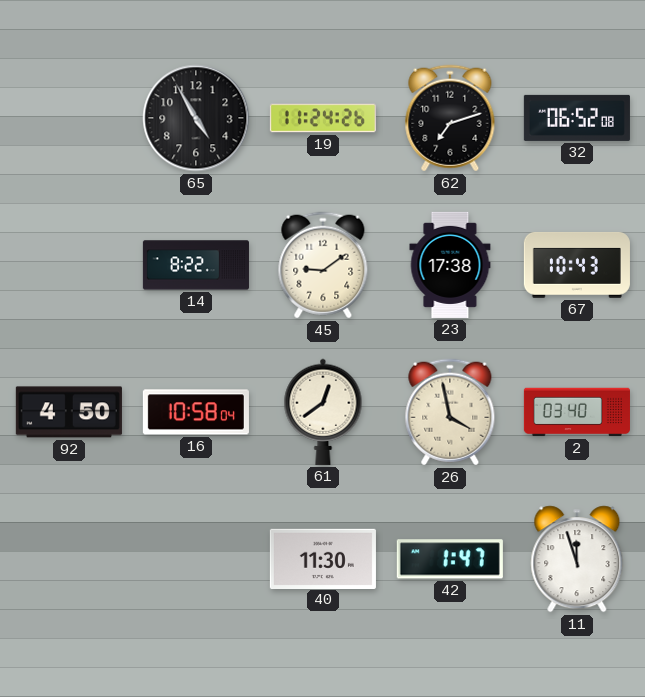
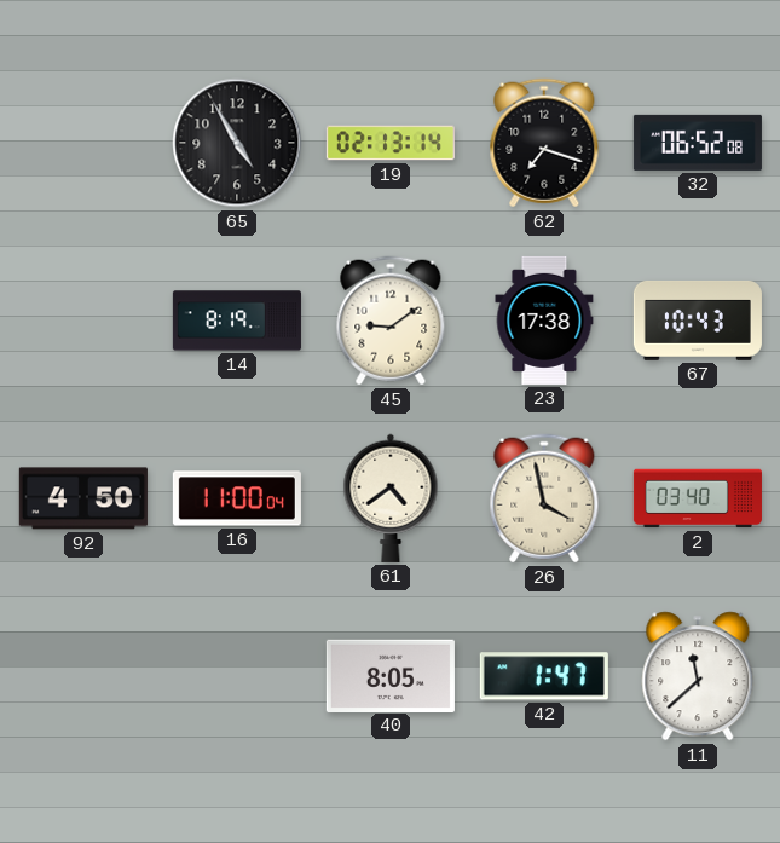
19: 11:24 -> 02:13 (391, 143)
62: 7:12 -> 7:18 (544, 143)
14: 8:22 -> 8:19 (237, 321)
16: 10:58 -> 11:00 (237, 498)
61: 12:39 -> 4:39 (391, 498)
40: 11:30 -> 8:05 (391, 675)
11: 11:57 -> 11:38 (698, 676)
